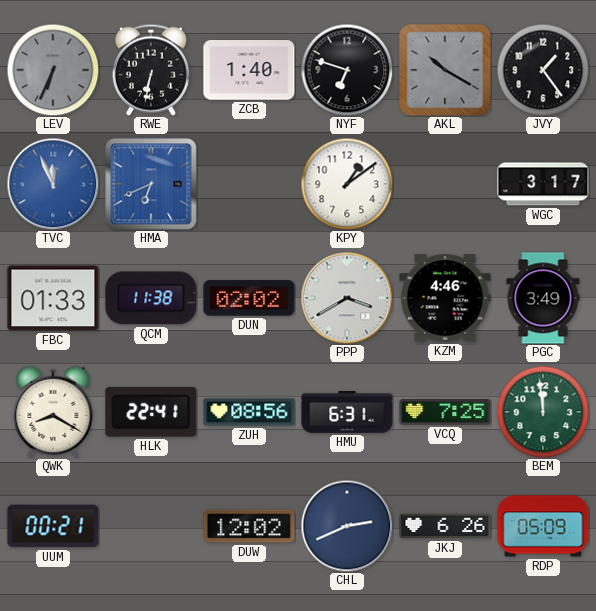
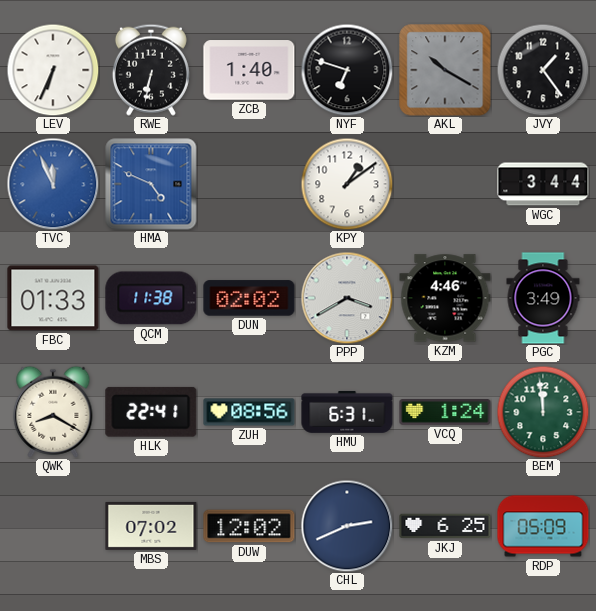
LEV dial: grey -> white (53, 70)
HMA: 6:41 -> 4:49 (151, 184)
WGC: 3:17 -> 3:44 (543, 184)
VCQ: 7:25 -> 1:24 (445, 412)
UUM: 00:21 -> none (53, 526)
MBS: none -> 07:02 (151, 526)
JKJ: 6:26 -> 6:25 (445, 526)
